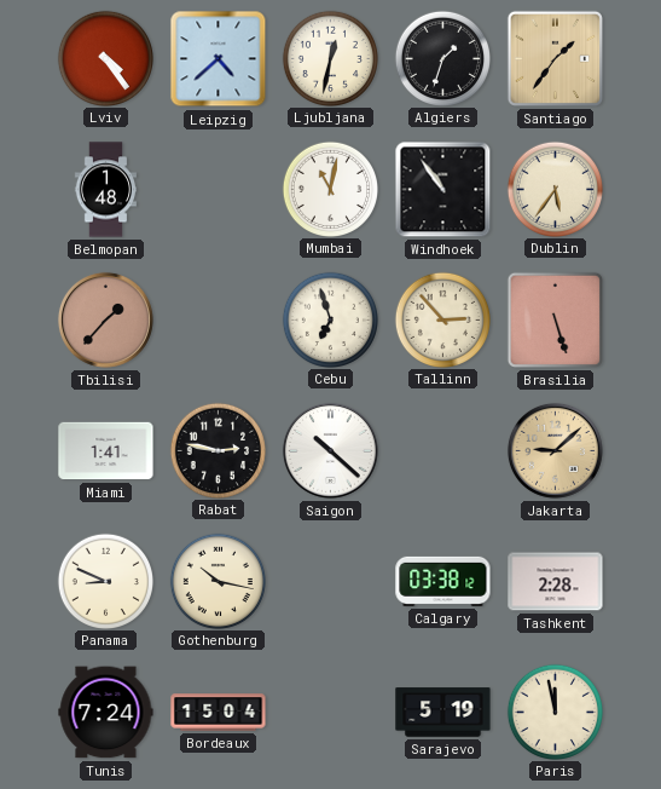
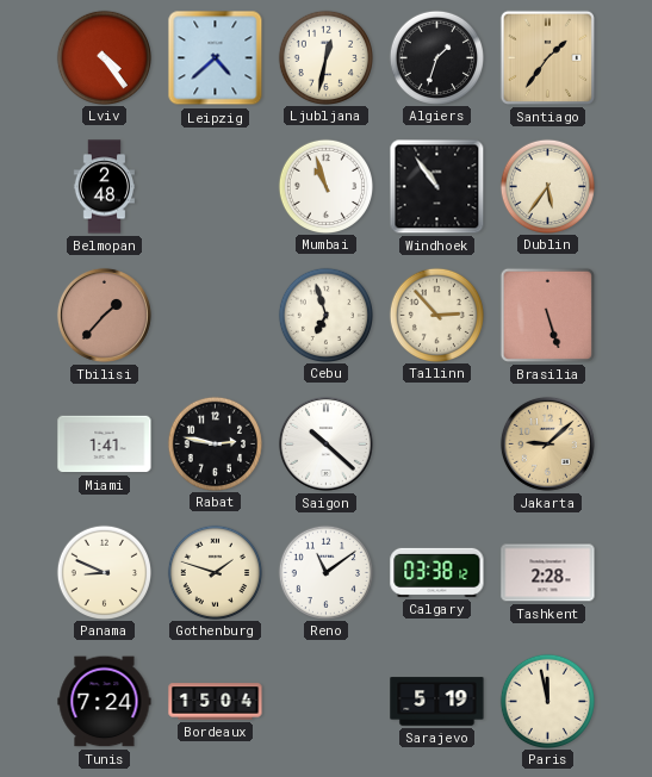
Belmopan: 1:48 -> 2:48 (105, 187)
Mumbai: 11:02 -> 10:57 (325, 186)
Gothenburg: 10:17 -> 1:48 (215, 572)
Reno: none -> 11:09 (325, 572)
